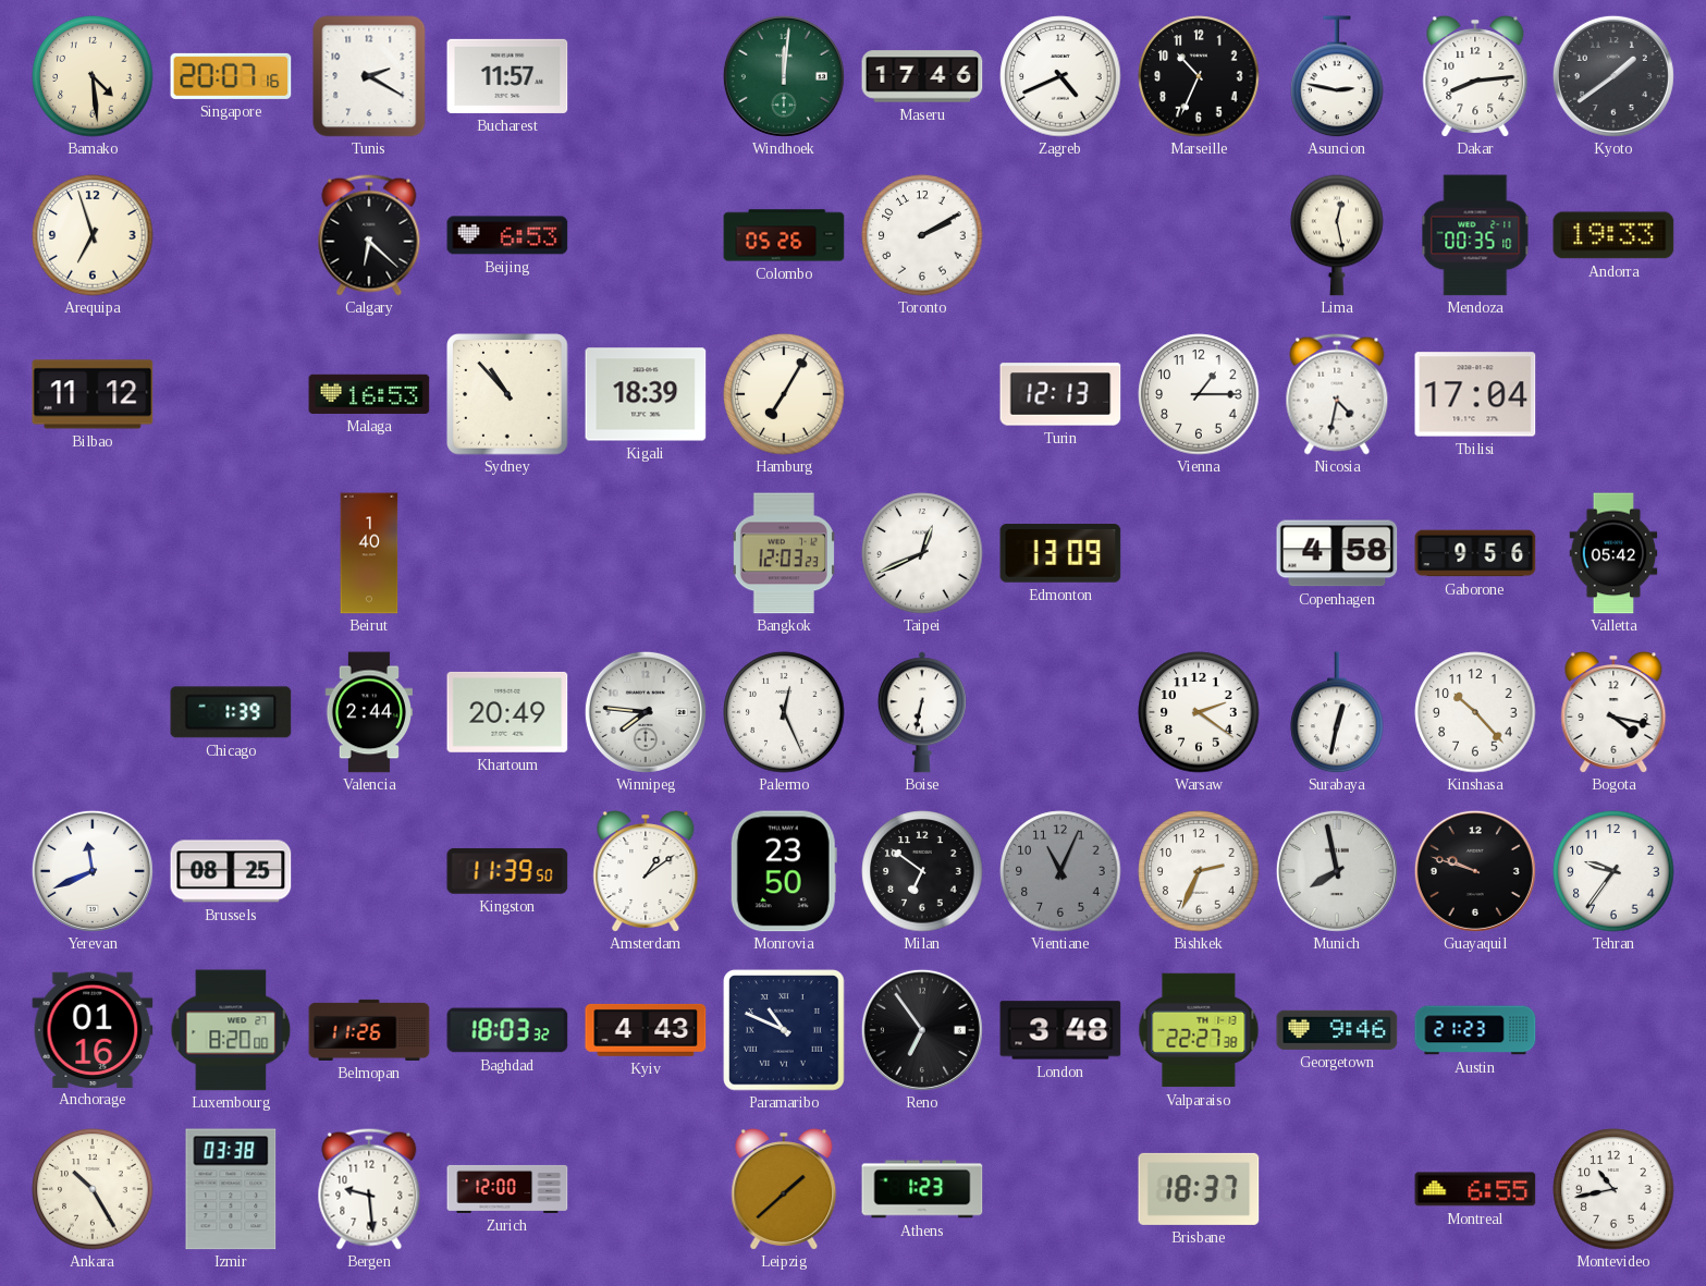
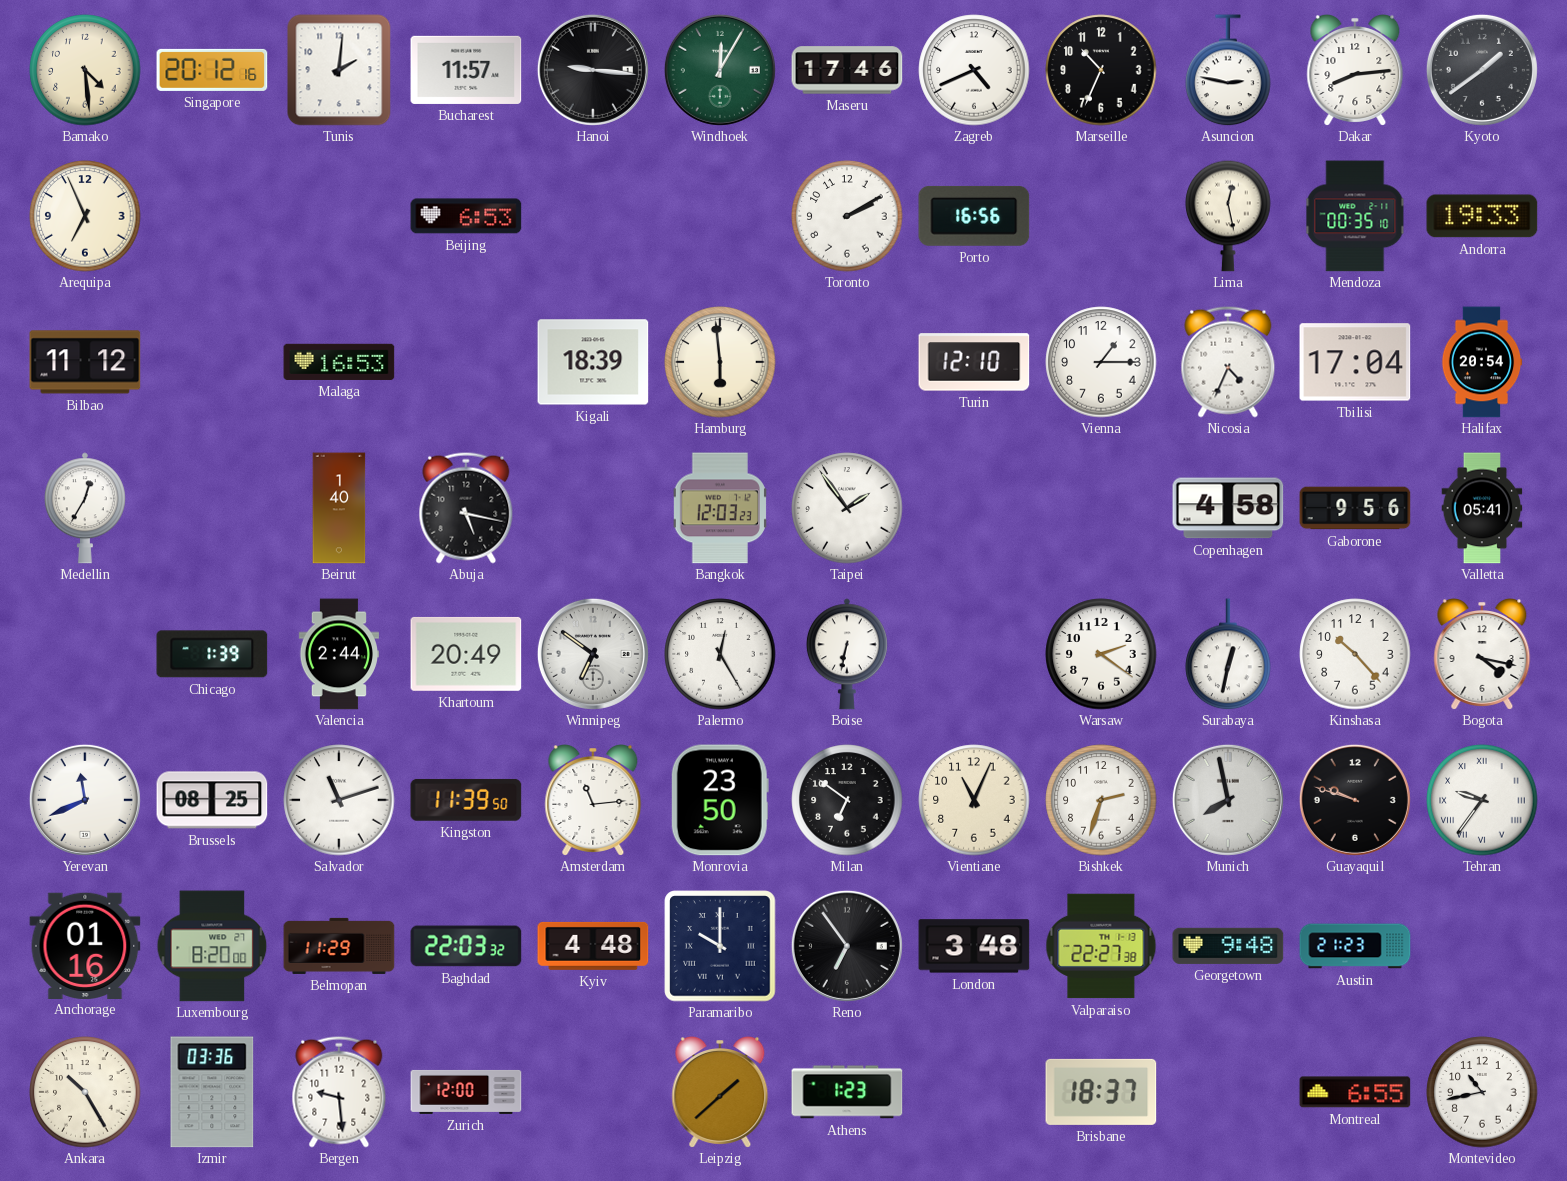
Singapore: 20:07 -> 20:12 (212, 70)
Tunis: 2:20 -> 2:01 (339, 70)
Hanoi: none -> 9:16 (593, 70)
Windhoek: 12:01 -> 12:05 (720, 70)
Arequipa: 6:57 -> 6:56 (85, 216)
Calgary: 6:22 -> none (369, 235)
Colombo: 05:26 -> none (784, 235)
Porto: none -> 16:56 (974, 216)
Sydney: 10:53 -> none (507, 394)
Hamburg: 7:05 -> 5:59 (720, 362)
Turin: 12:13 -> 12:10 (974, 362)
Nicosia: 4:32 -> 4:34 (1228, 362)
Halifax: none -> 20:54 (1482, 362)
Medellin: none -> 12:35 (85, 508)
Abuja: none -> 5:17 (466, 508)
Taipei: 12:41 -> 1:54 (847, 508)
Edmonton: 13:09 -> none (1060, 553)
Valletta: 05:42 -> 05:41 (1482, 508)
Winnipeg: 7:46 -> 6:51 (593, 654)
Palermo: 12:26 -> 12:25 (720, 654)
Salvador: none -> 11:12 (339, 800)
Amsterdam: 1:09 -> 11:14 (593, 801)
Vientiane dial: grey -> cream (974, 800)
Bishkek: 2:34 -> 2:33 (1101, 800)
Tehran numerals: Arabic -> Roman (1482, 800)
Belmopan: 11:26 -> 11:29 (339, 946)
Baghdad: 18:03 -> 22:03 (466, 946)
Kyiv: 4:43 -> 4:48 (593, 946)
Paramaribo: 10:49 -> 10:00 (720, 946)
Georgetown: 9:46 -> 9:48 (1228, 946)
Izmir: 03:38 -> 03:36 (212, 1092)
